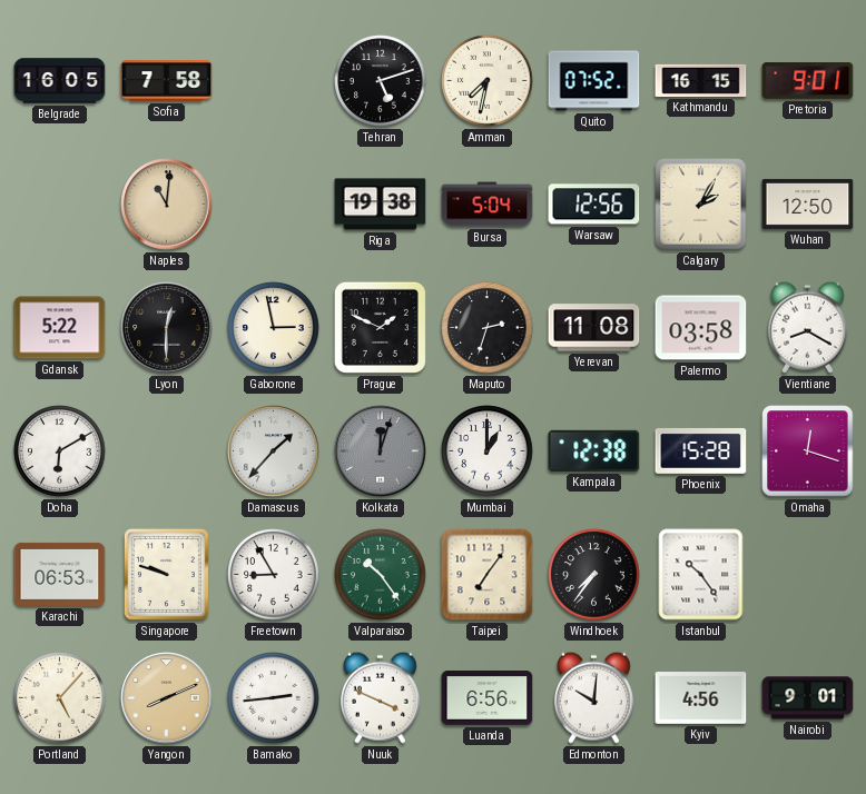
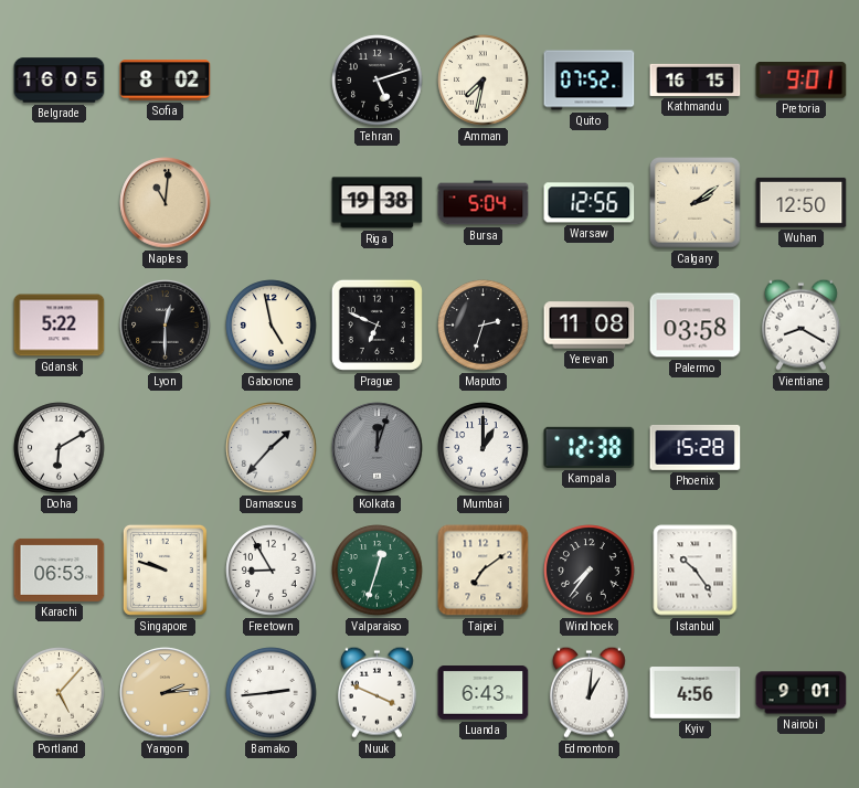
Sofia: 7:58 -> 8:02 (166, 81)
Calgary: 2:05 -> 2:09 (696, 203)
Gaborone: 2:58 -> 4:58 (272, 326)
Prague: 1:49 -> 6:49 (377, 324)
Omaha: 12:18 -> none (808, 451)
Valparaiso: 10:24 -> 12:33 (378, 571)
Taipei: 7:06 -> 7:09 (484, 571)
Yangon: 8:11 -> 2:14 (166, 693)
Luanda: 6:56 -> 6:43 (484, 693)
Edmonton: 10:01 -> 1:01 (588, 692)
